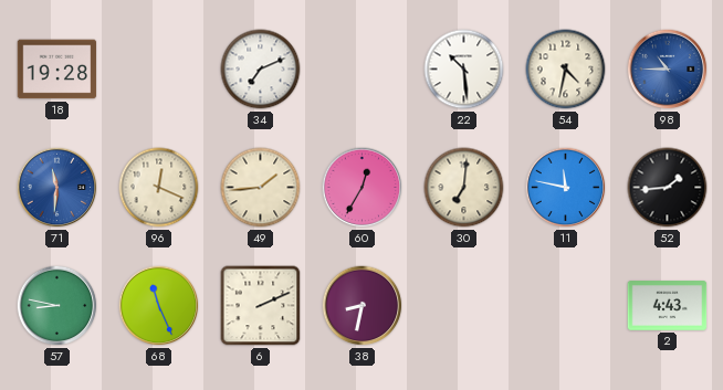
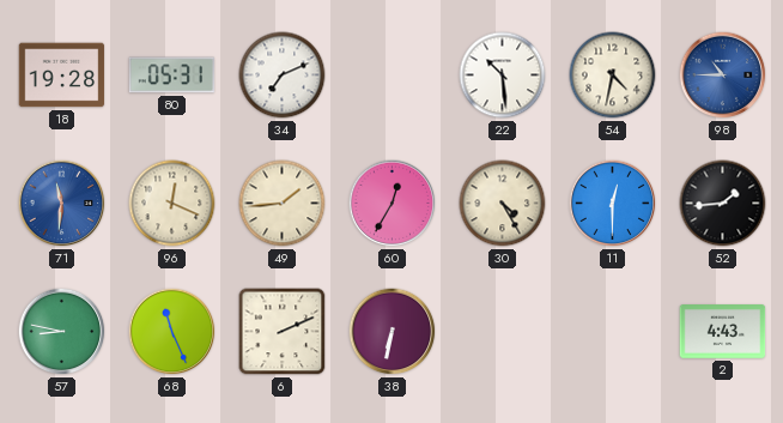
80: none -> 05:31 (172, 75)
30: 7:01 -> 4:25 (503, 204)
11: 11:47 -> 12:30 (613, 204)
38: 8:32 -> 6:32 (393, 332)
